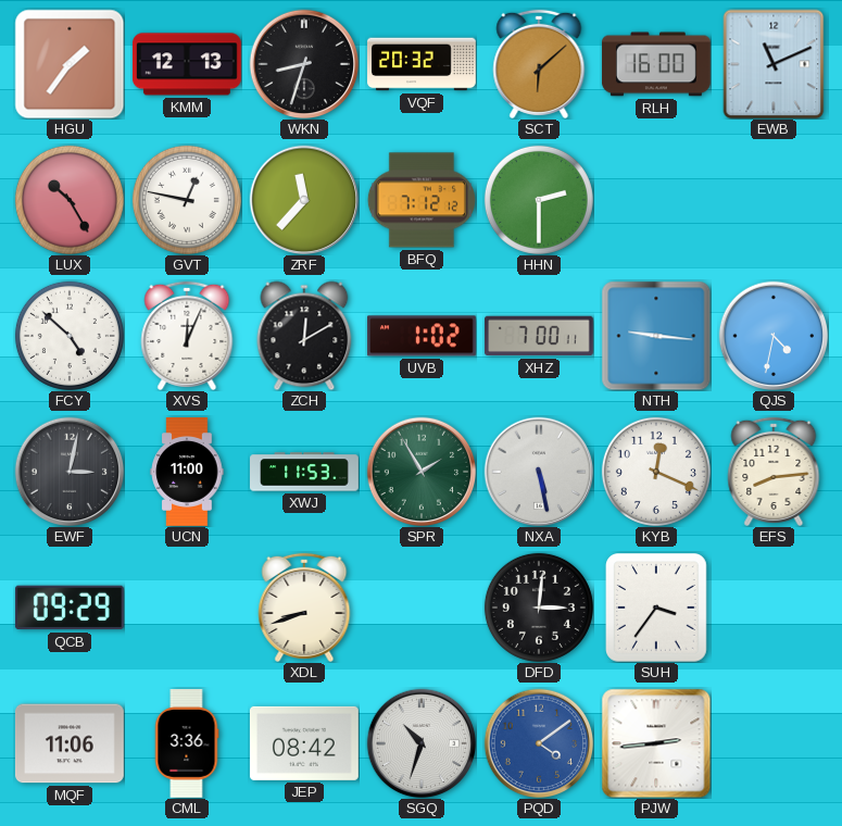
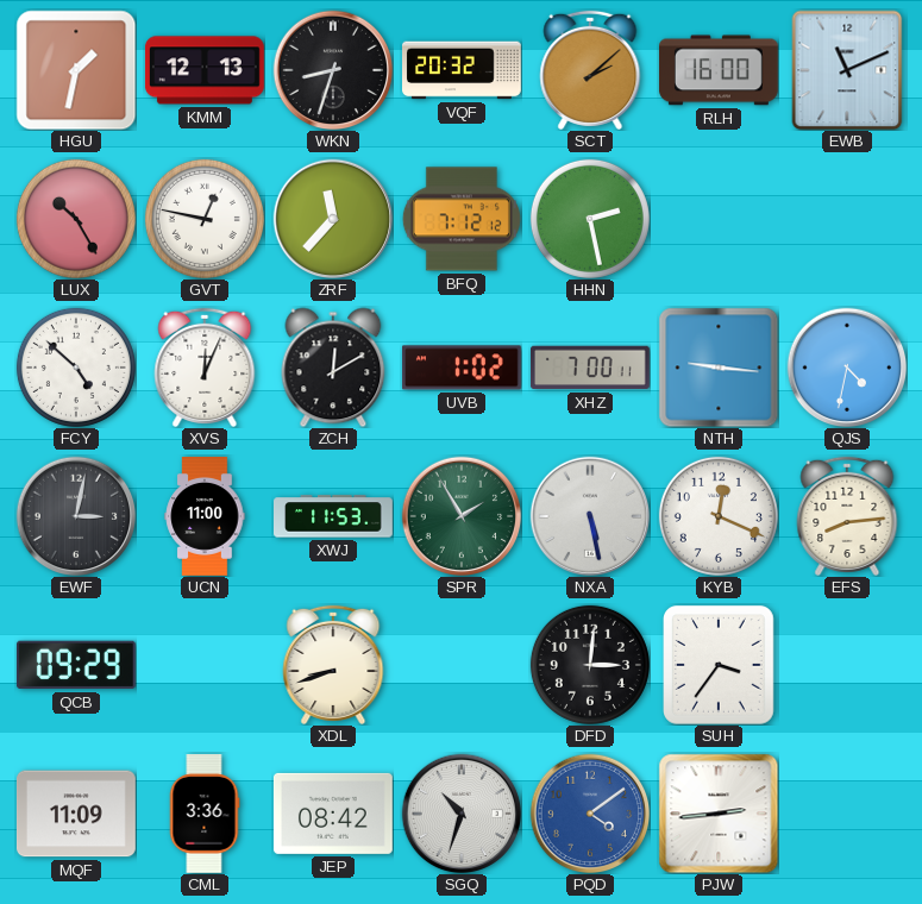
HGU: 1:36 -> 1:32 (76, 70)
SCT: 6:08 -> 2:08 (590, 70)
HHN: 2:30 -> 2:28 (590, 219)
MQF: 11:06 -> 11:09 (76, 814)
